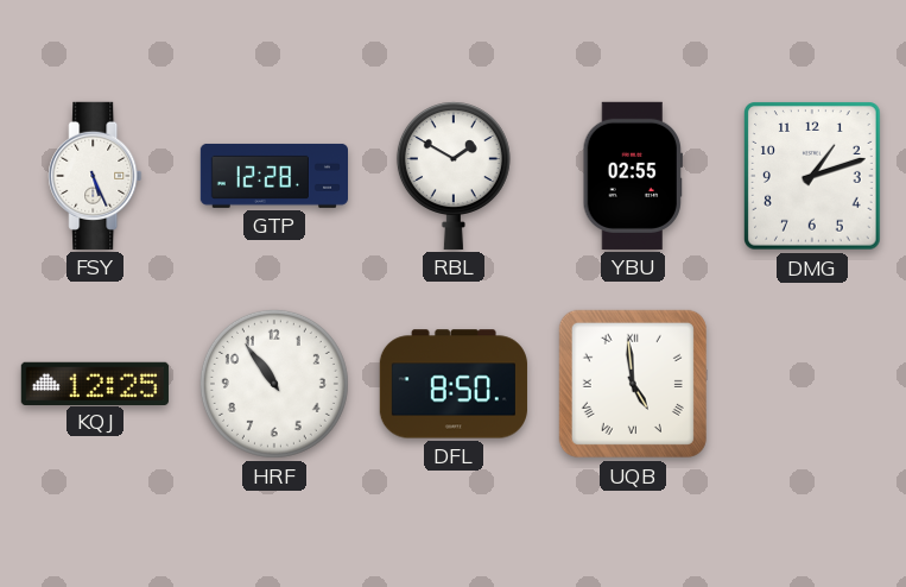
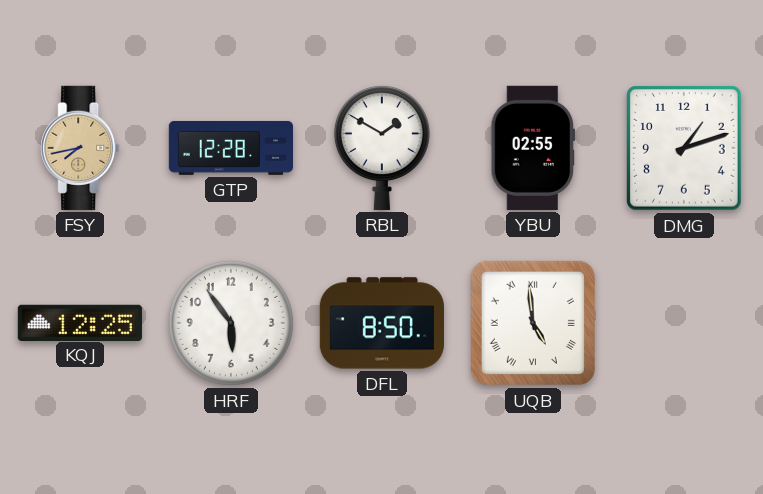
FSY: 5:26 -> 7:43 (80, 148)
FSY dial: white -> champagne (80, 148)
HRF: 10:54 -> 5:54 (231, 323)
